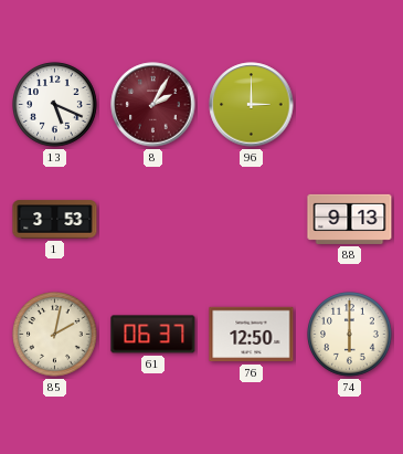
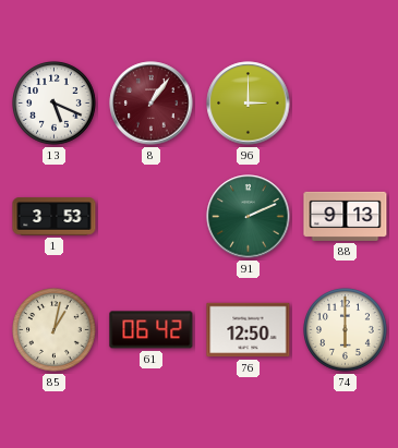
8: 2:05 -> 1:06 (152, 104)
91: none -> 2:11 (249, 217)
85: 2:02 -> 1:02 (55, 330)
61: 06:37 -> 06:42 (152, 330)
